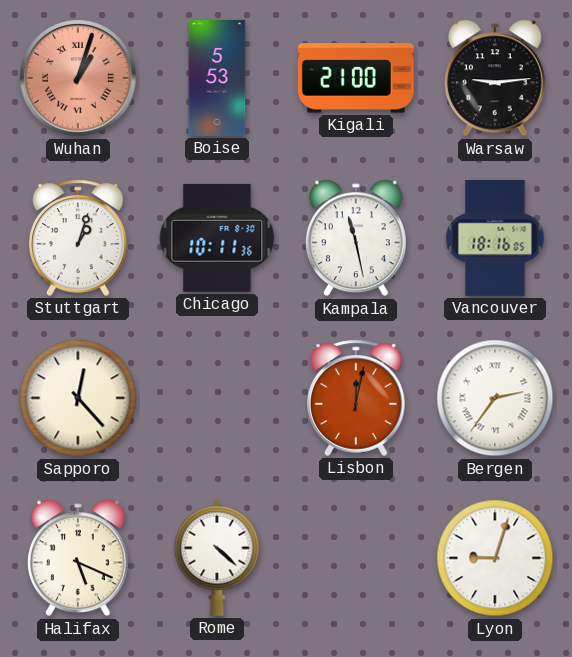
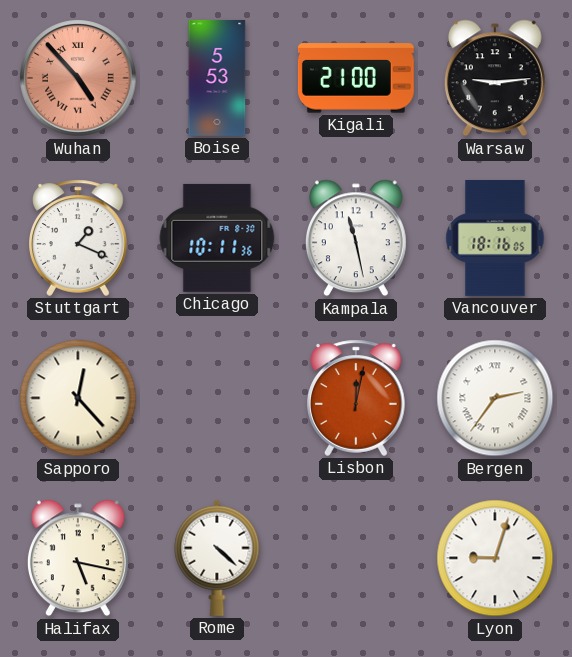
Wuhan: 1:03 -> 4:53 (78, 78)
Stuttgart: 1:03 -> 1:19 (79, 238)
Halifax: 5:19 -> 5:17 (78, 558)
